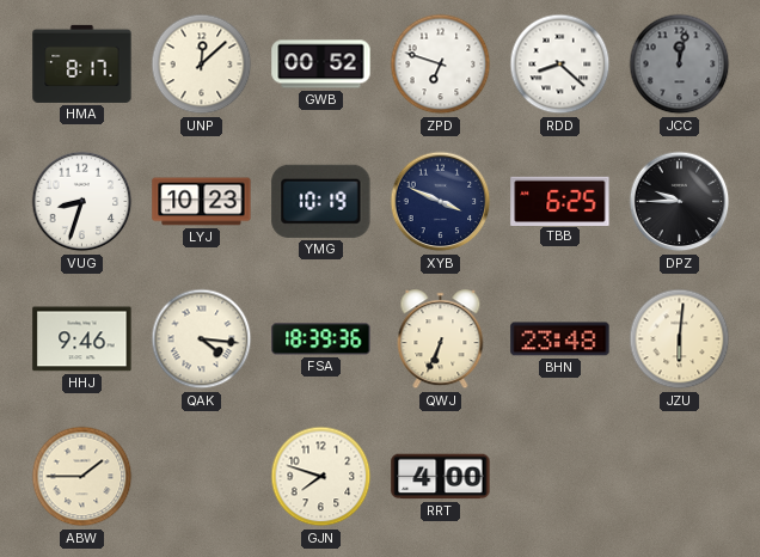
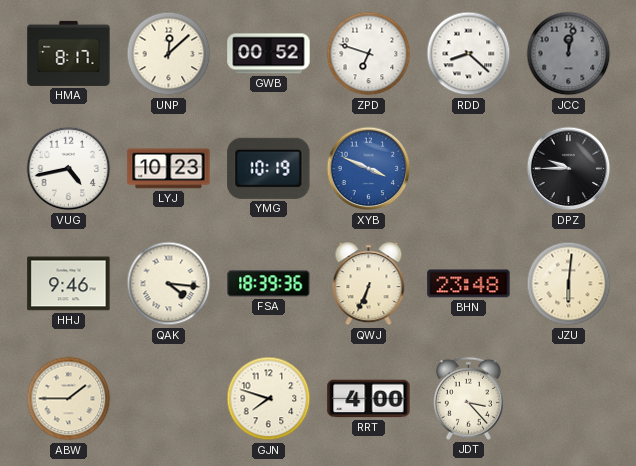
VUG: 8:33 -> 4:43 (69, 169)
XYB dial: navy -> blue (369, 169)
TBB: 6:25 -> none (560, 201)
JDT: none -> 3:23 (468, 398)
